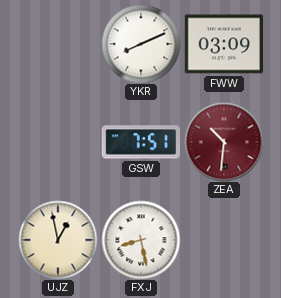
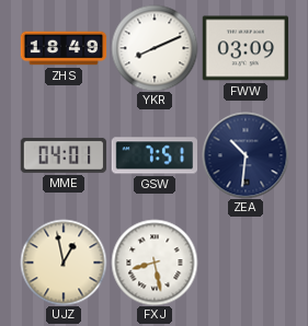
ZHS: none -> 18:49 (64, 48)
MME: none -> 04:01 (62, 155)
ZEA dial: burgundy -> navy (246, 155)
